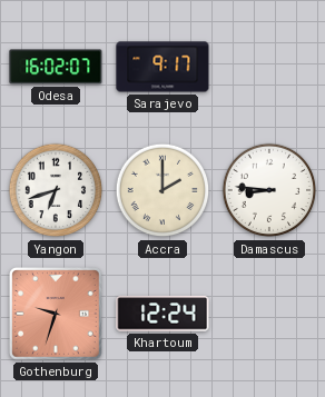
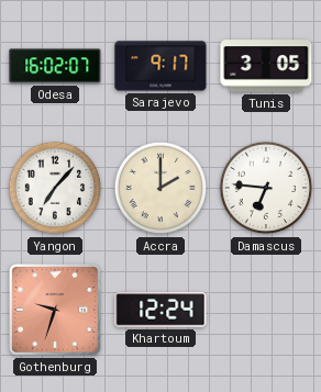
Tunis: none -> 3:05 (266, 66)
Yangon: 6:42 -> 7:07 (55, 188)
Damascus: 8:46 -> 6:46 (266, 188)
